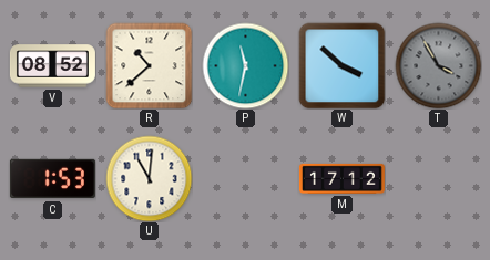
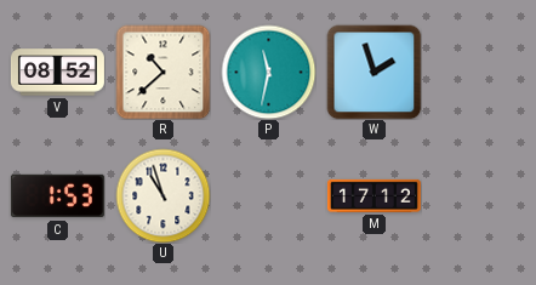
W: 3:52 -> 1:57 (374, 72)
T: 3:55 -> none (438, 65)
U: 11:01 -> 10:57 (162, 195)
